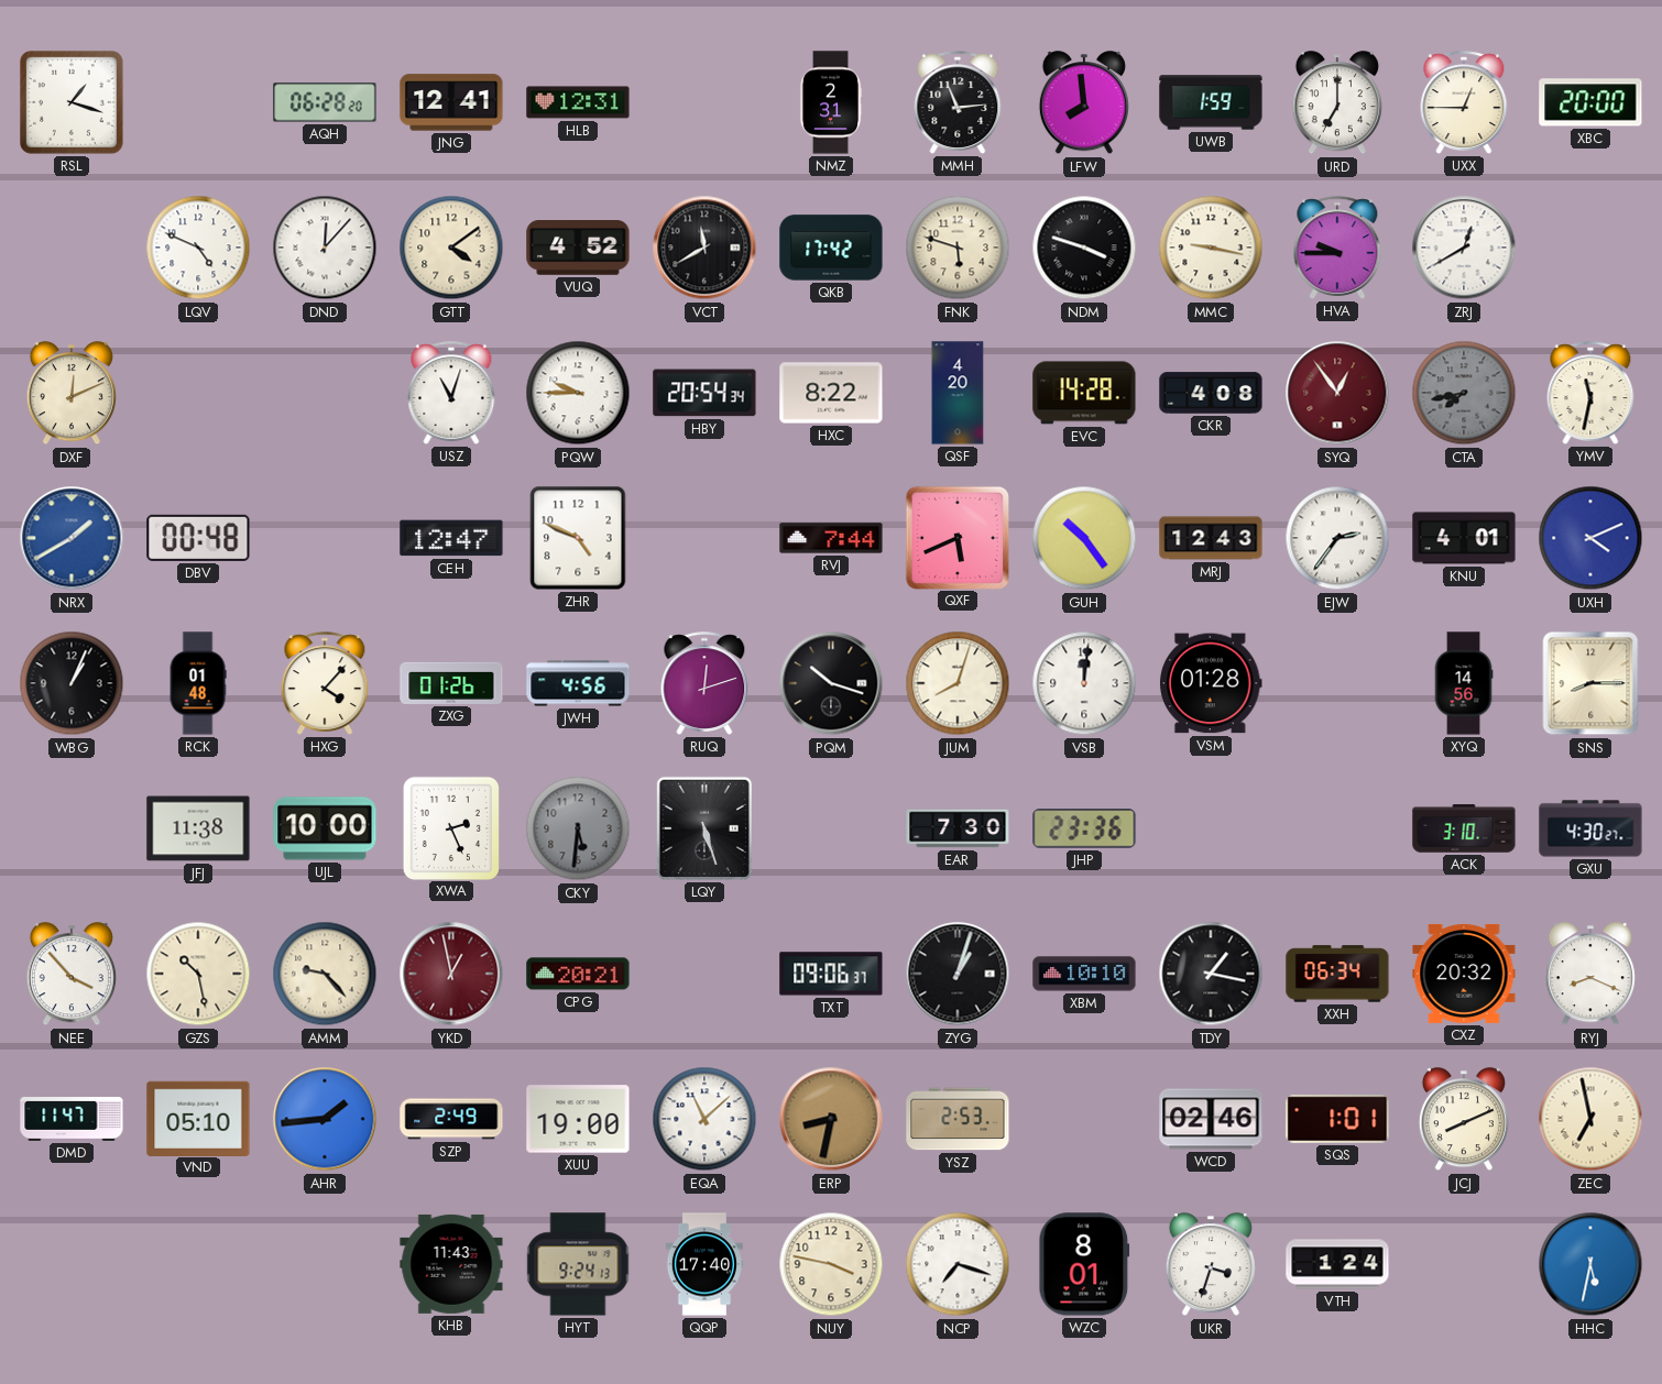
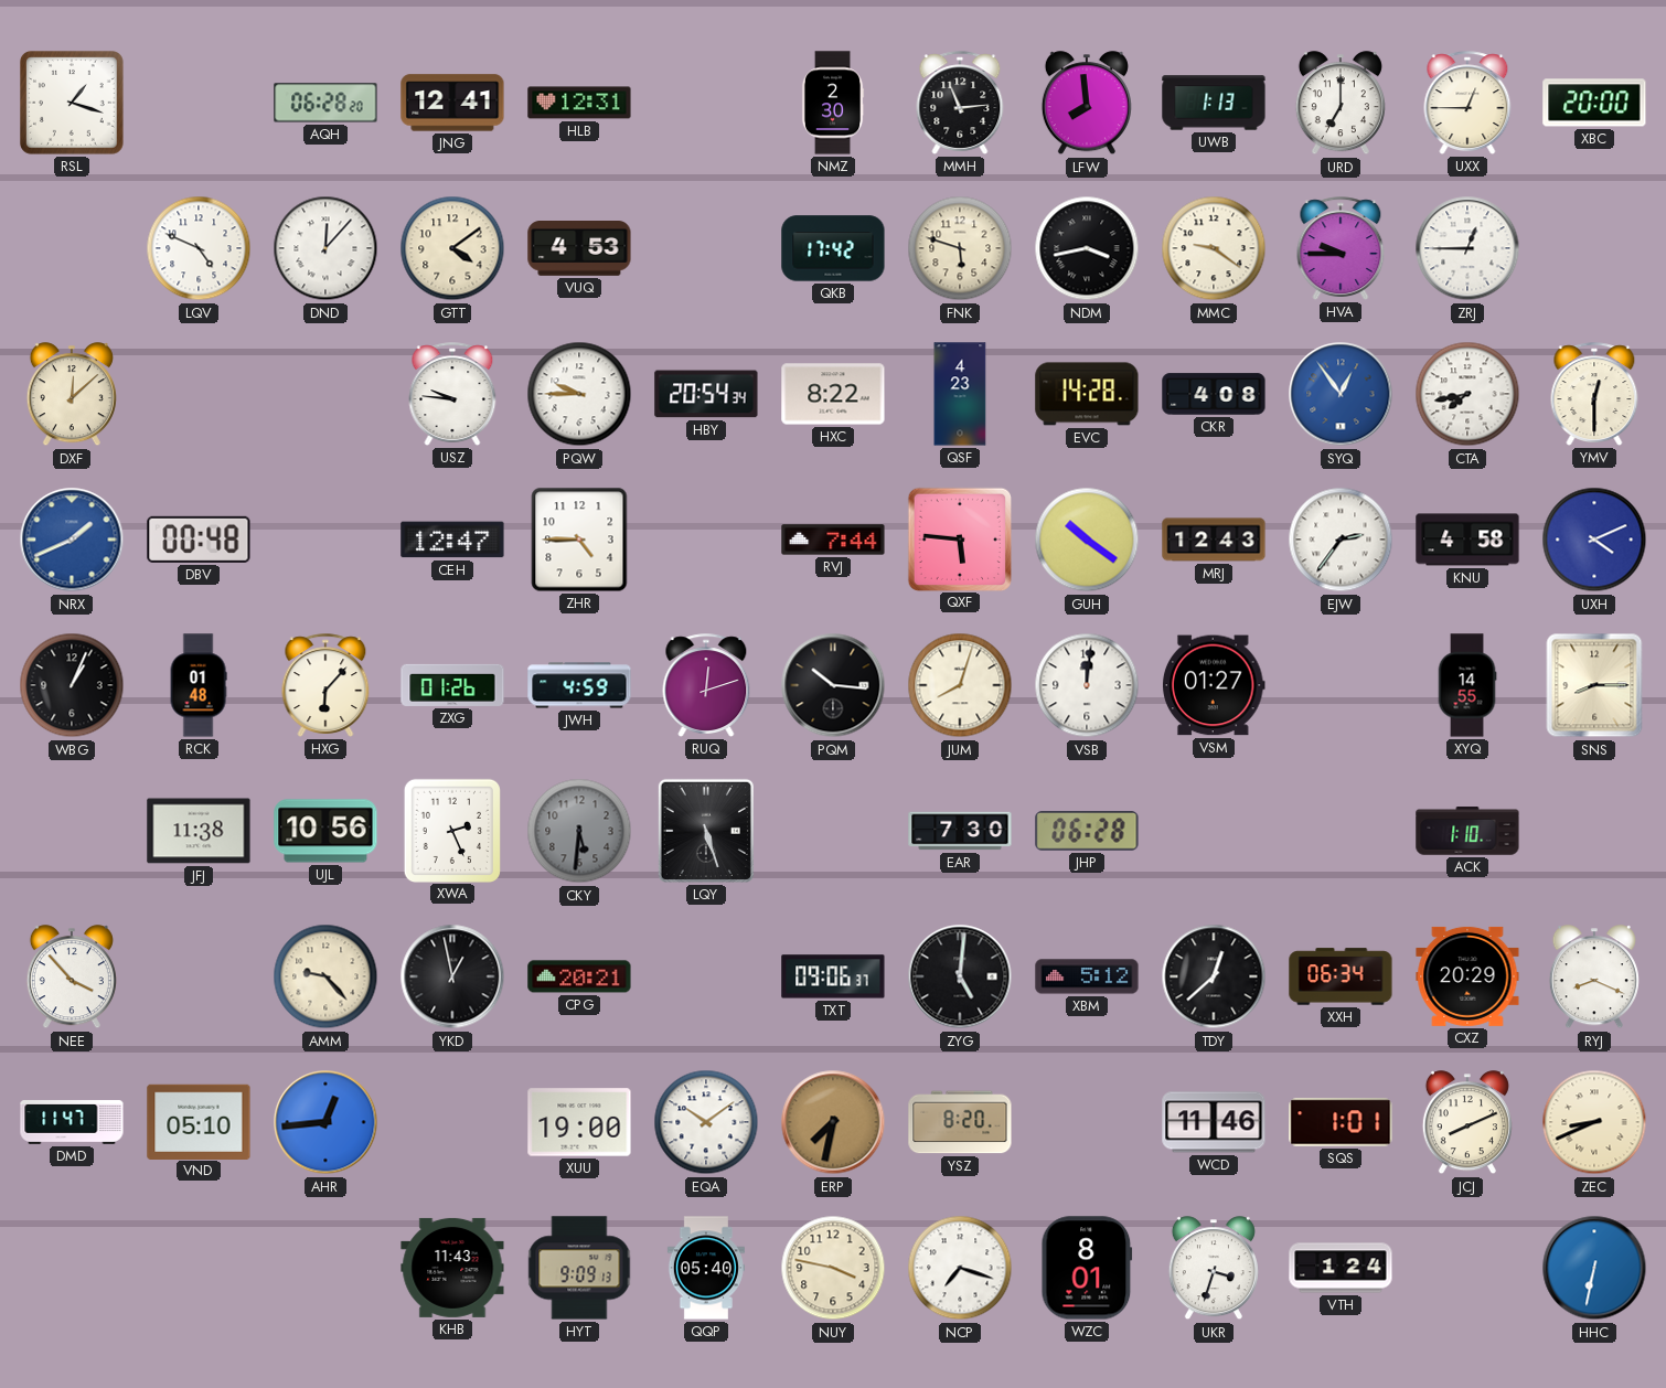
NMZ: 2:31 -> 2:30 (833, 103)
UWB: 1:59 -> 1:13 (1214, 103)
VUQ: 4:52 -> 4:53 (579, 249)
VCT: 11:40 -> none (704, 248)
NDM: 3:48 -> 3:43 (1087, 248)
MMC: 9:17 -> 9:21 (1214, 248)
ZRJ: 12:40 -> 12:45 (1467, 248)
DXF: 12:11 -> 12:08 (72, 395)
USZ: 11:03 -> 9:46 (452, 394)
QSF: 4:20 -> 4:23 (960, 394)
SYQ dial: burgundy -> blue (1341, 394)
CTA dial: grey -> white (1467, 394)
YMV: 11:32 -> 12:30 (1594, 394)
NRX: 1:40 -> 1:41 (72, 540)
ZHR: 4:49 -> 4:45 (579, 540)
QXF: 5:41 -> 5:46 (959, 538)
GUH: 10:24 -> 10:21 (1087, 540)
KNU: 4:01 -> 4:58 (1467, 540)
HXG: 4:07 -> 6:07 (325, 685)
JWH: 4:56 -> 4:59 (579, 685)
PQM: 10:18 -> 10:16 (833, 685)
VSM: 01:28 -> 01:27 (1215, 685)
XYQ: 14:56 -> 14:55 (1467, 685)
UJL: 10:00 -> 10:56 (325, 831)
JHP: 23:36 -> 06:28 (1087, 831)
ACK: 3:10 -> 1:10 (1467, 831)
GXU: 4:30 -> none (1590, 828)
GZS: 10:28 -> none (198, 974)
YKD dial: burgundy -> black (452, 976)
ZYG: 1:03 -> 5:01 (960, 976)
XBM: 10:10 -> 5:12 (1087, 976)
TDY: 1:17 -> 12:38 (1214, 976)
CXZ: 20:32 -> 20:29 (1467, 976)
AHR: 1:44 -> 12:44 (325, 1122)
SZP: 2:49 -> none (451, 1119)
EQA: 11:08 -> 10:09 (706, 1122)
ERP: 8:32 -> 7:32 (833, 1122)
YSZ: 2:53 -> 8:20 (960, 1122)
WCD: 02:46 -> 11:46 (1214, 1122)
ZEC: 6:58 -> 8:41 (1594, 1122)
HYT: 9:24 -> 9:09 (579, 1268)
QQP: 17:40 -> 05:40 (706, 1268)
HHC: 5:32 -> 6:32 (1594, 1268)
